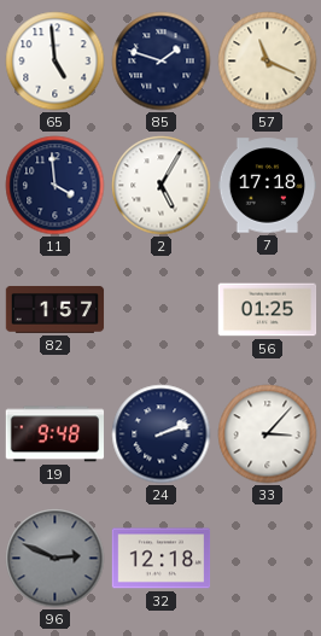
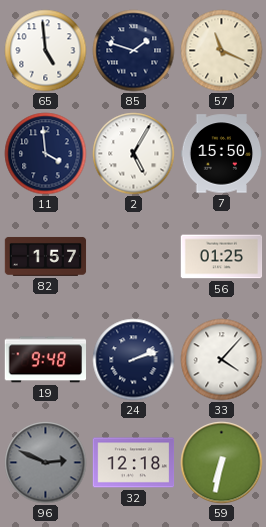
7: 17:18 -> 15:50 (222, 154)
33: 3:07 -> 4:07 (222, 360)
59: none -> 6:32 (222, 463)
